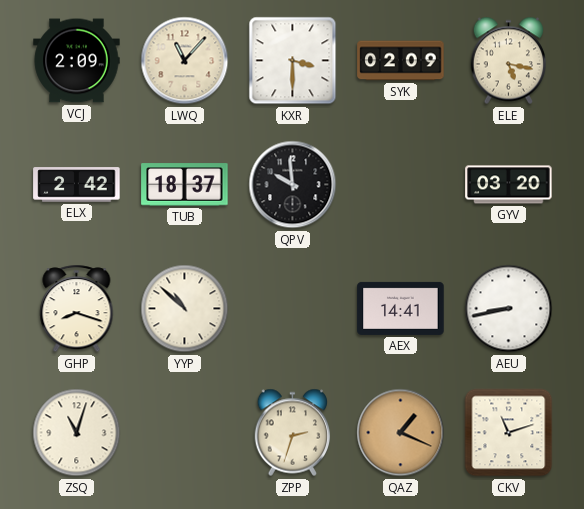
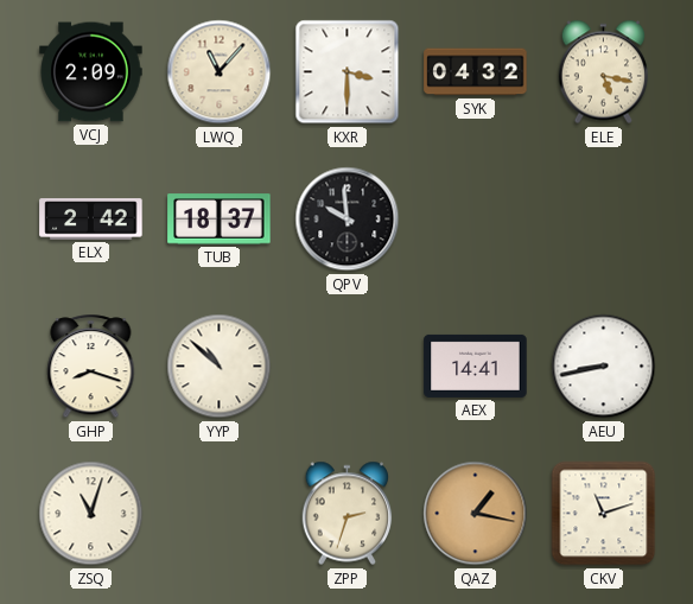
SYK: 02:09 -> 04:32 (476, 72)
GYV: 03:20 -> none (509, 185)
QAZ: 1:19 -> 1:17 (476, 514)
